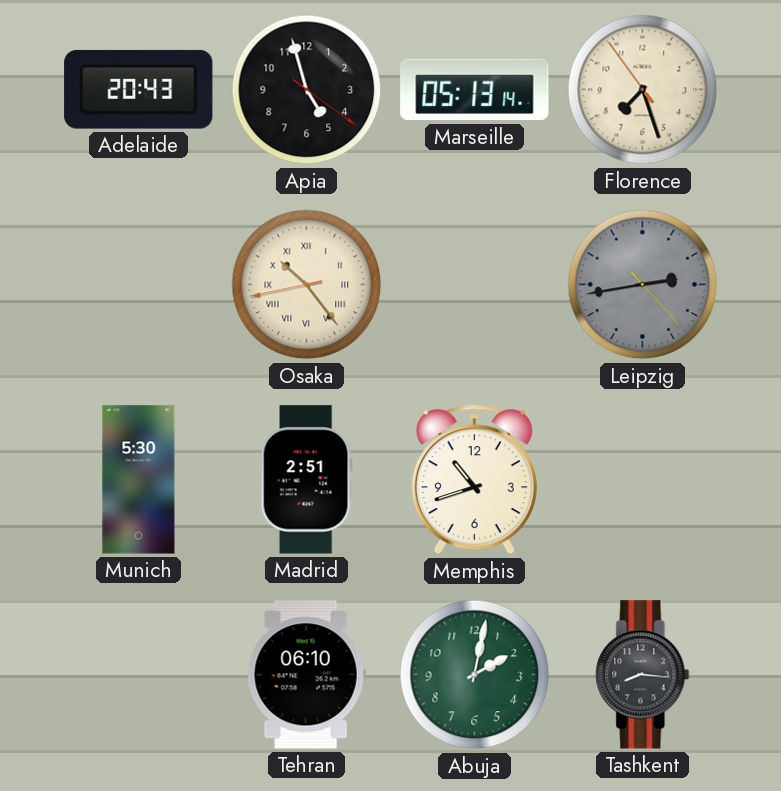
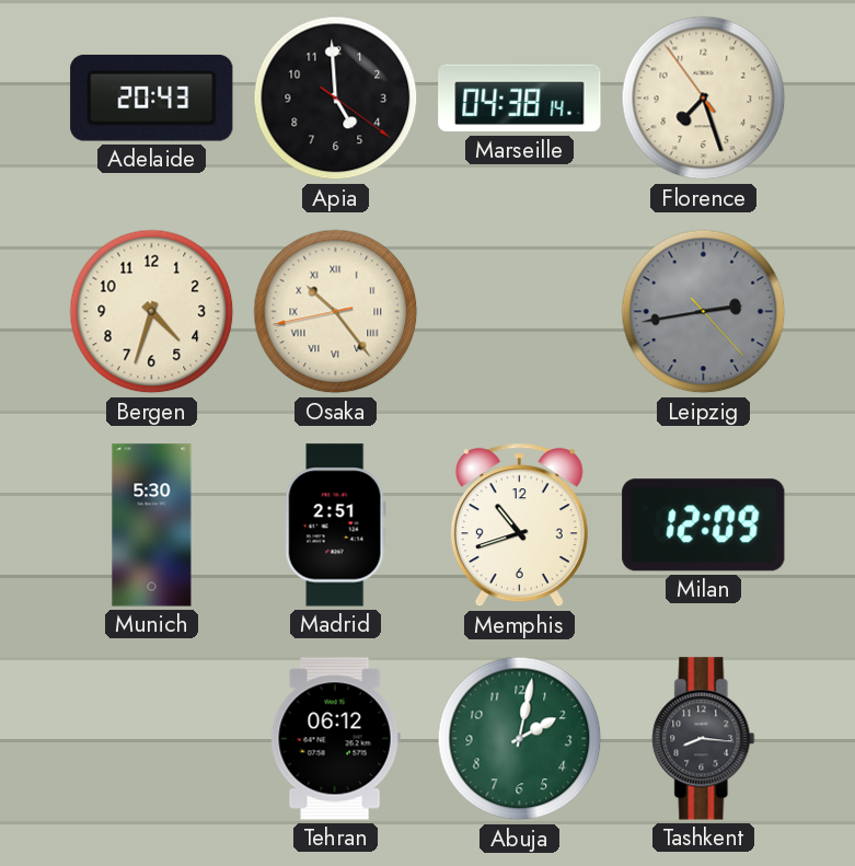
Apia: 4:57 -> 4:59 (336, 99)
Marseille: 05:13 -> 04:38 (520, 99)
Bergen: none -> 4:33 (152, 312)
Milan: none -> 12:09 (704, 526)
Tehran: 06:10 -> 06:12 (335, 739)
